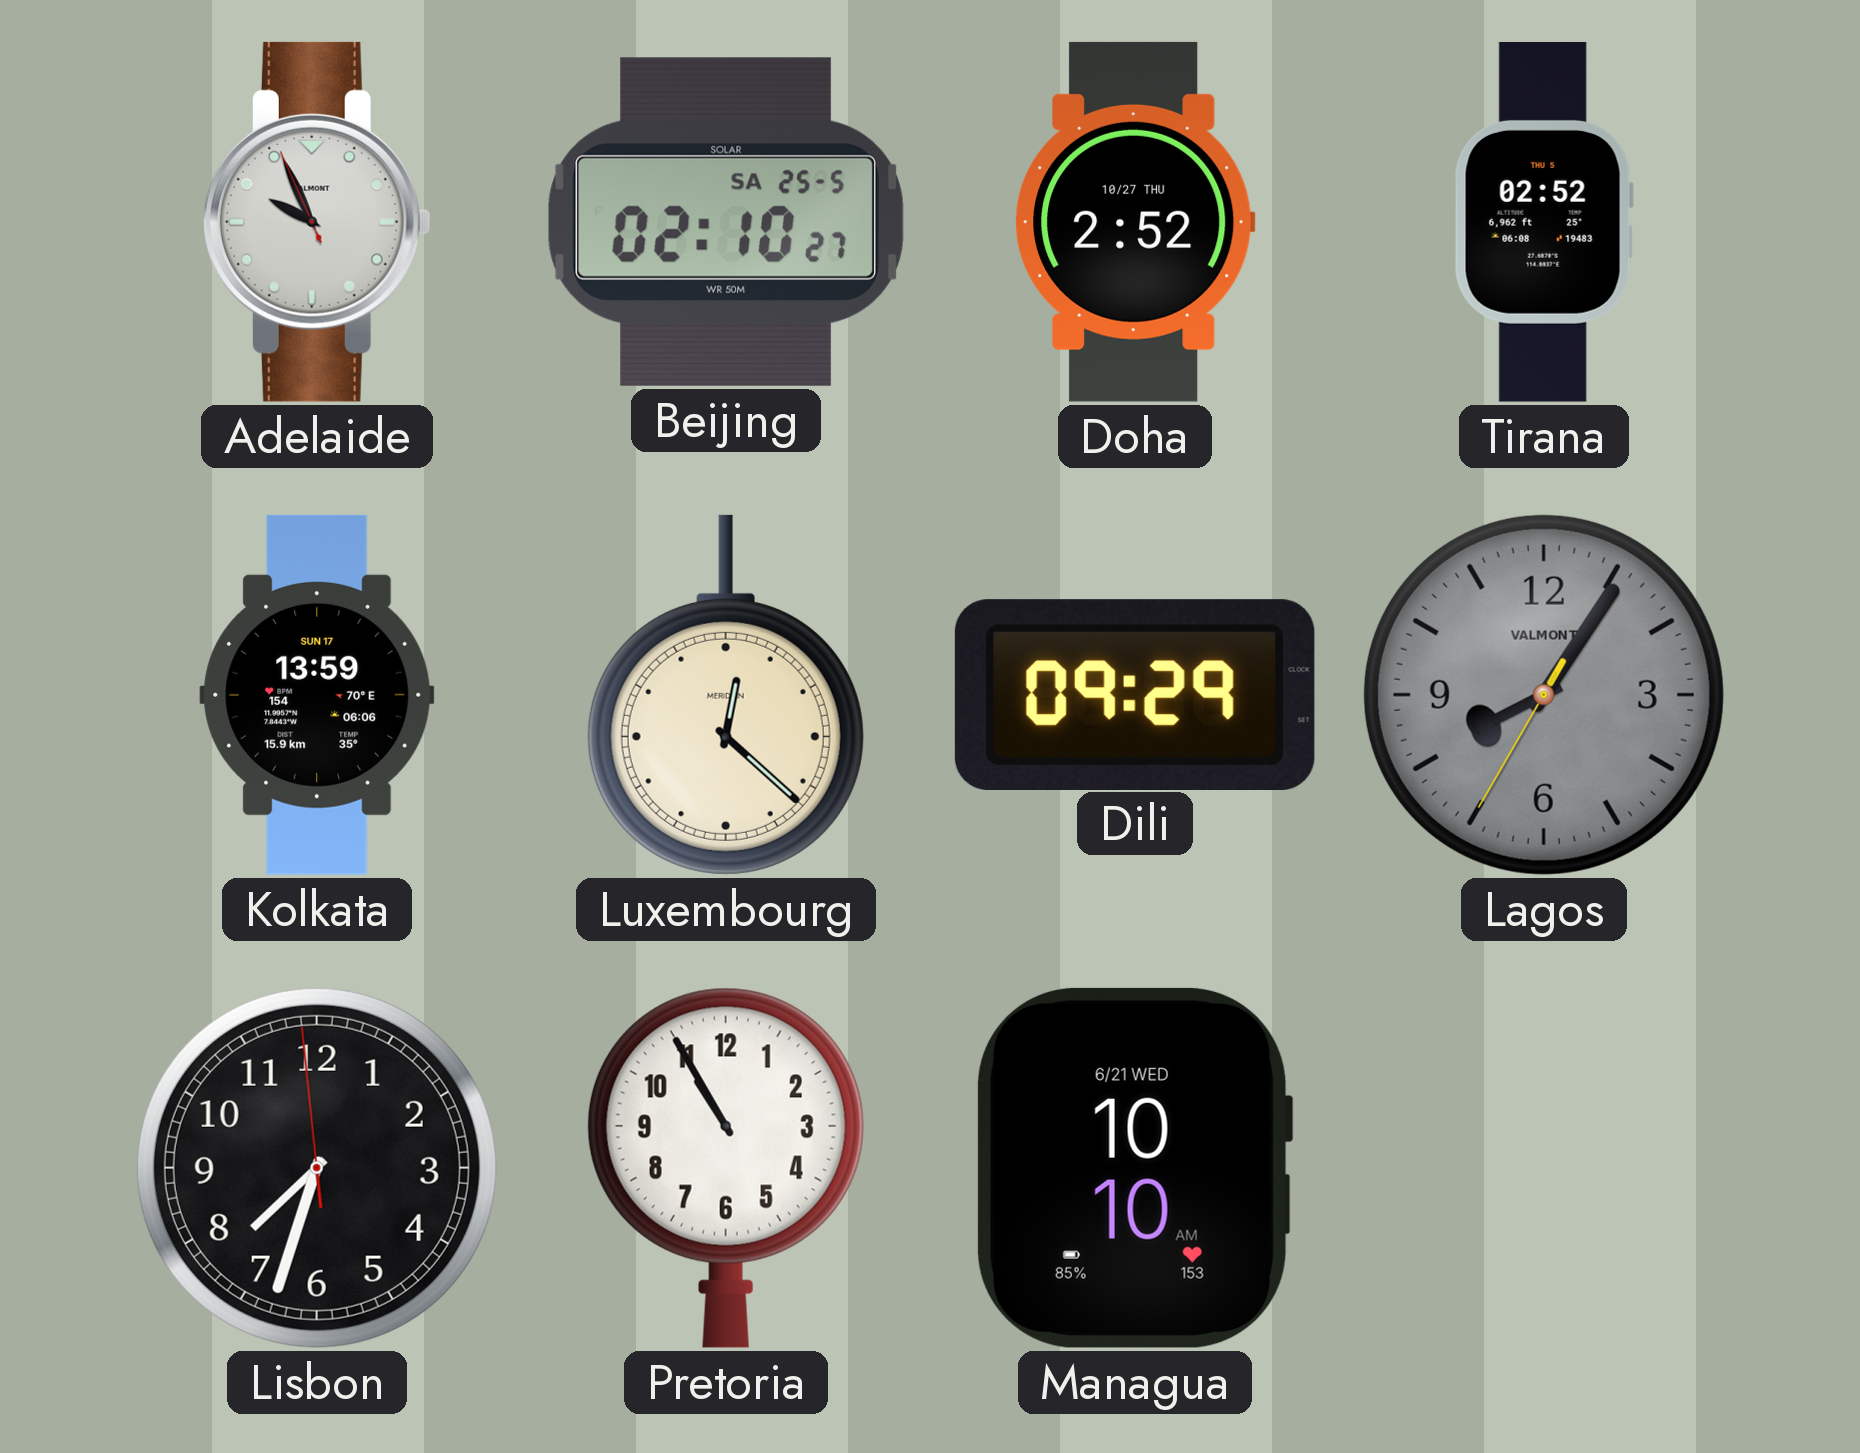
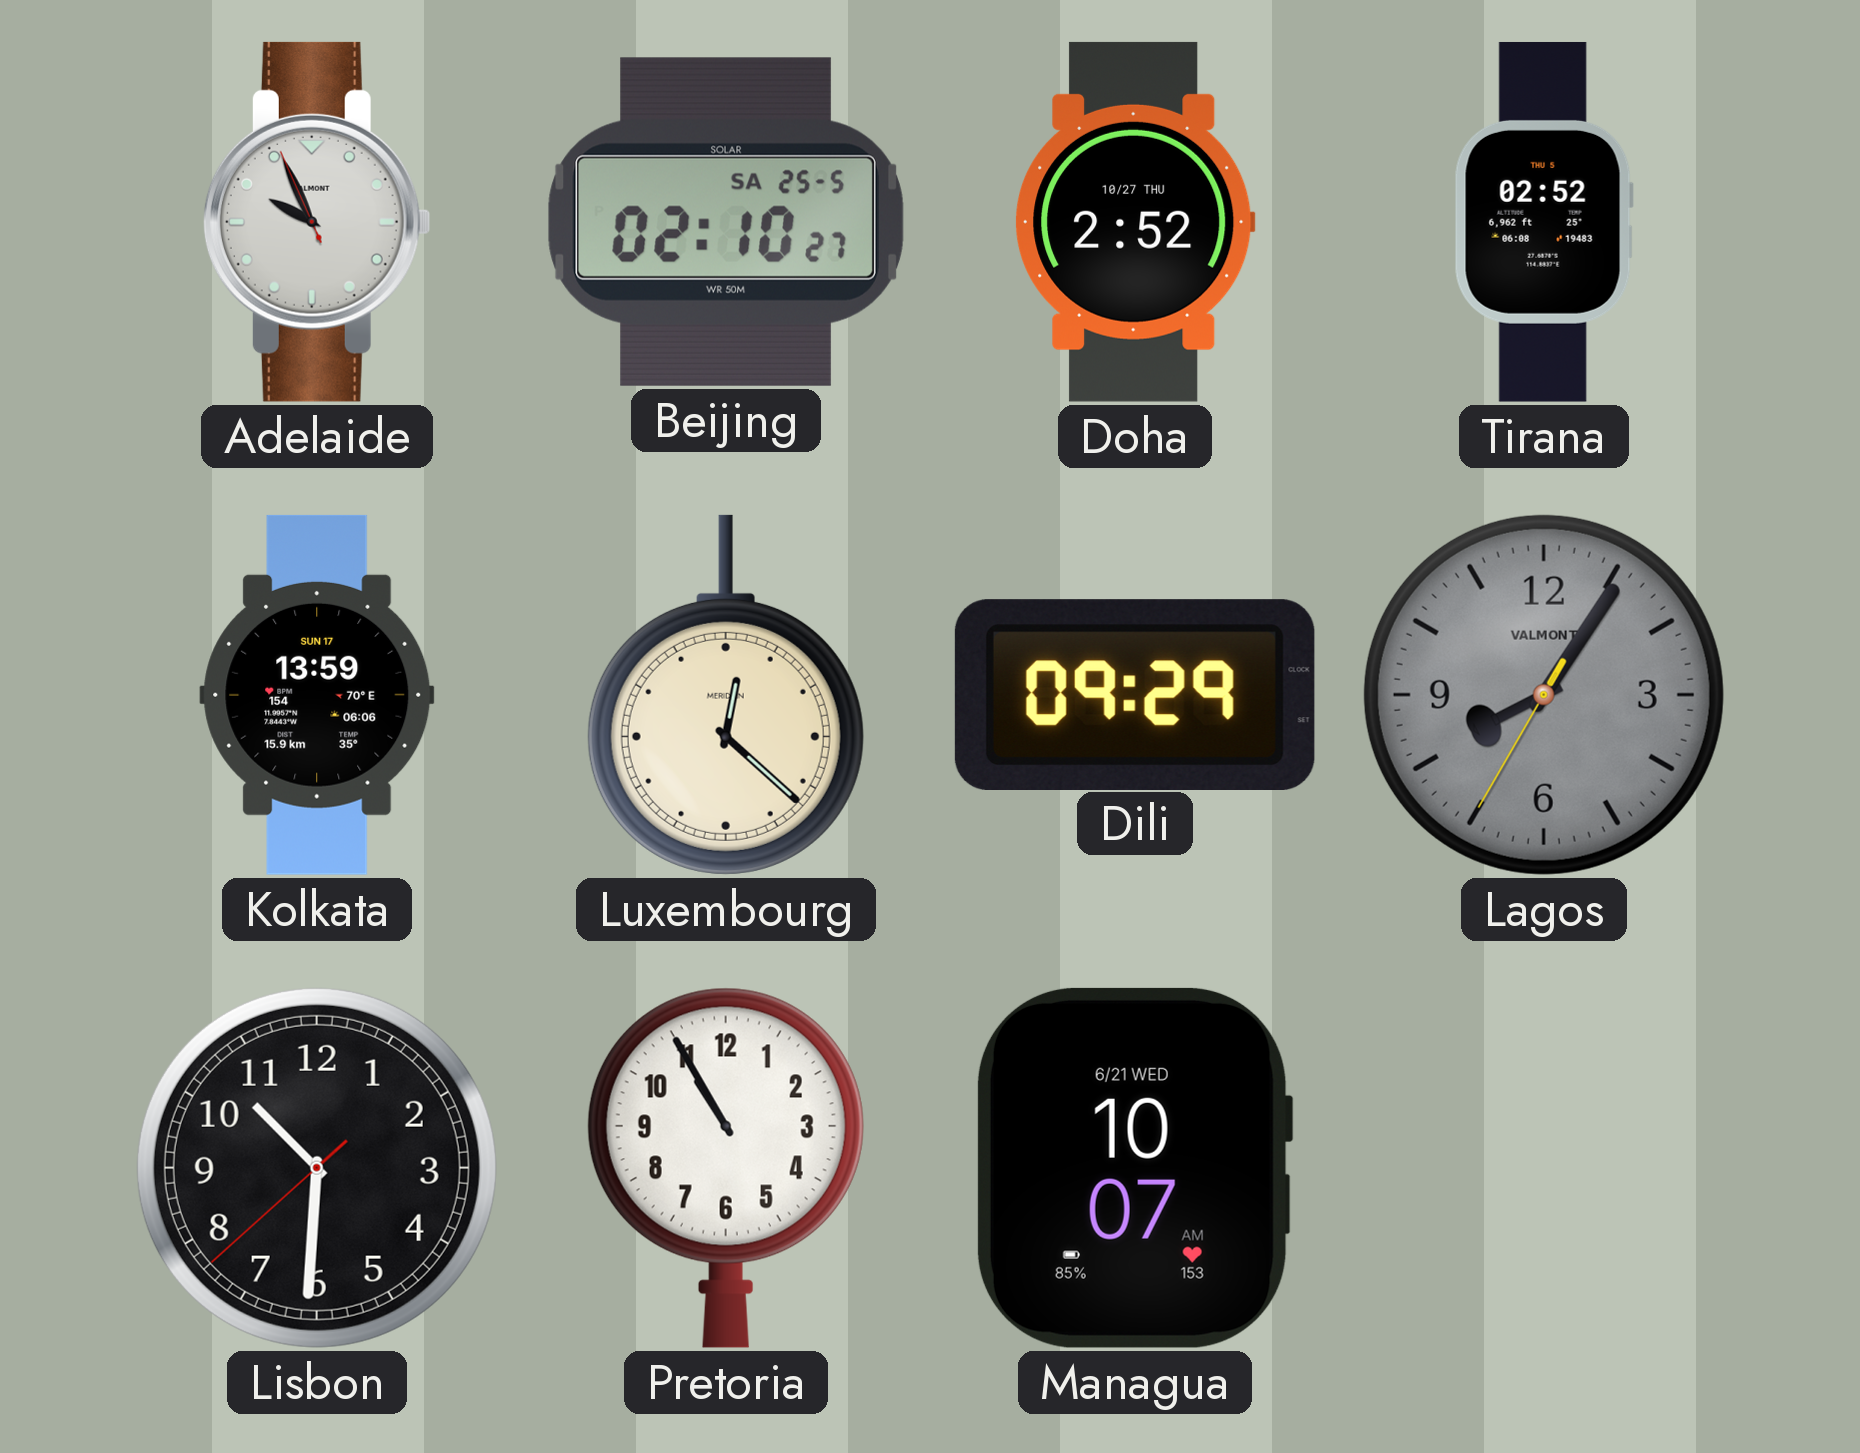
Lisbon: 7:32 -> 10:30 (317, 1168)
Managua: 10:10 -> 10:07 (1135, 1168)
